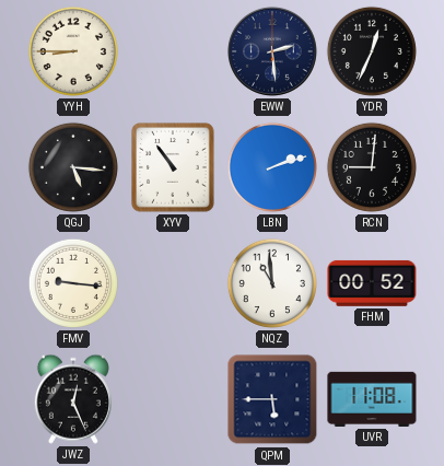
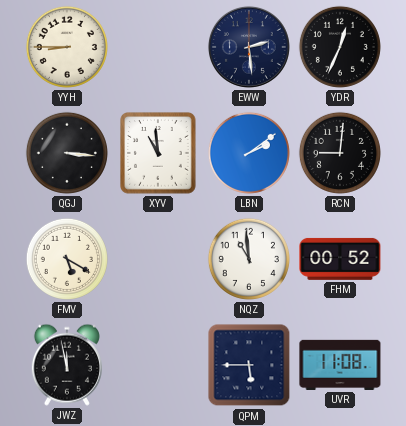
QGJ: 5:16 -> 3:16 (67, 153)
XYV: 10:54 -> 10:59 (159, 154)
LBN: 2:12 -> 2:09 (249, 153)
FMV: 9:16 -> 5:20 (67, 259)
JWZ: 12:26 -> 11:58 (67, 365)
